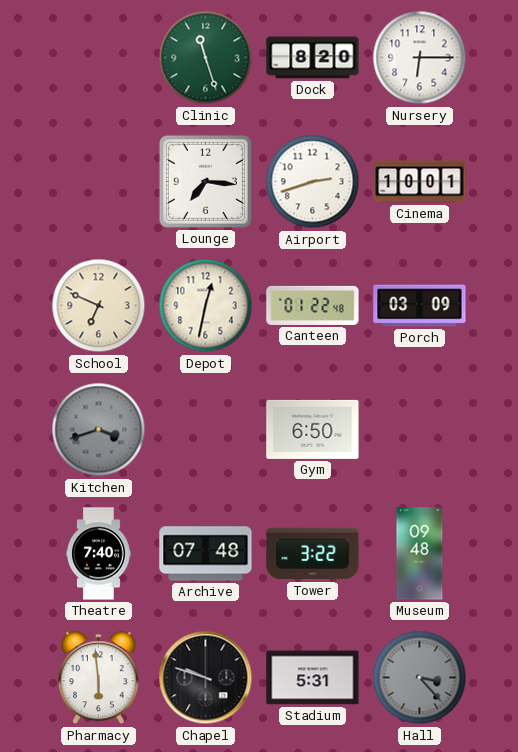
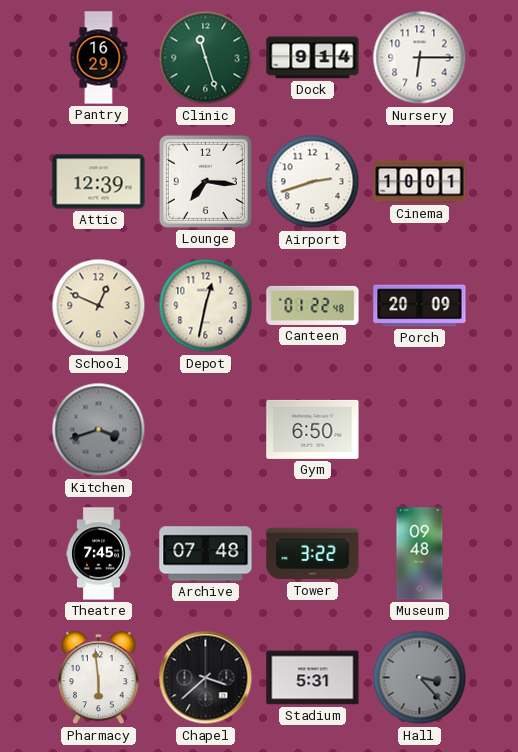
Pantry: none -> 16:29 (99, 58)
Dock: 8:20 -> 9:14 (313, 58)
Attic: none -> 12:39 (99, 182)
School: 6:49 -> 12:49 (99, 306)
Porch: 03:09 -> 20:09 (420, 306)
Theatre: 7:40 -> 7:45 (99, 554)
Chapel: 9:48 -> 3:38 (206, 678)
